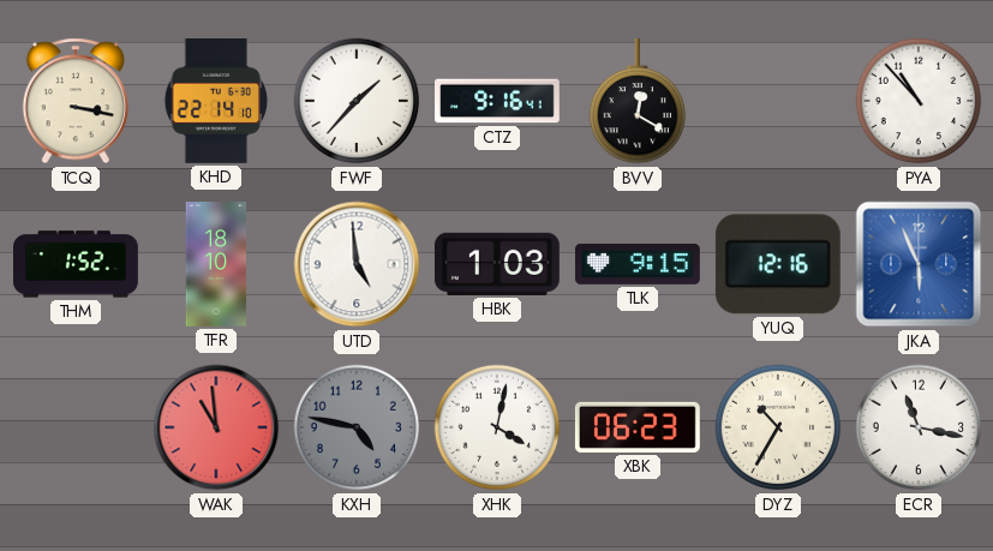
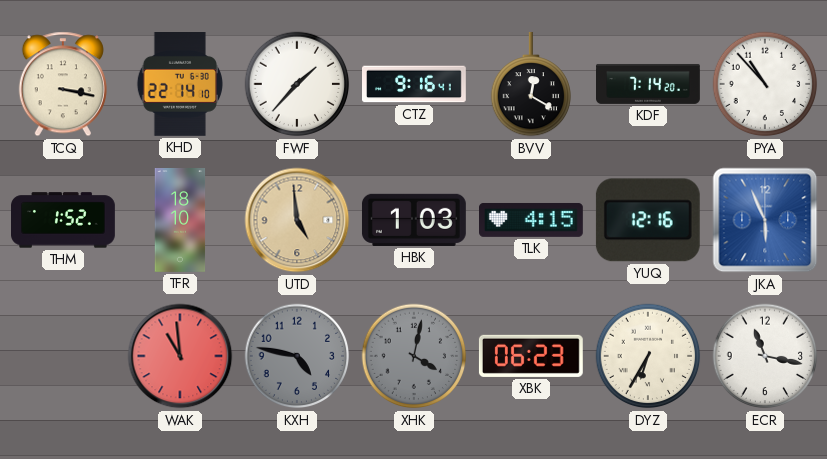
KDF: none -> 7:14 (649, 84)
UTD dial: white -> champagne (297, 220)
TLK: 9:15 -> 4:15 (532, 220)
XHK dial: white -> grey (414, 356)
DYZ: 10:35 -> 6:35 (648, 356)
